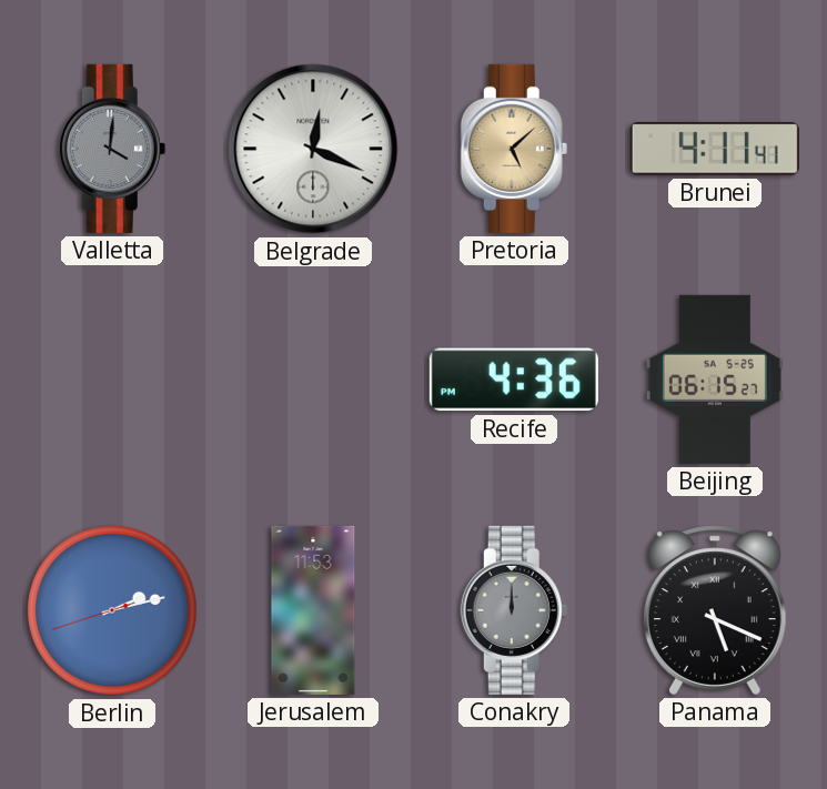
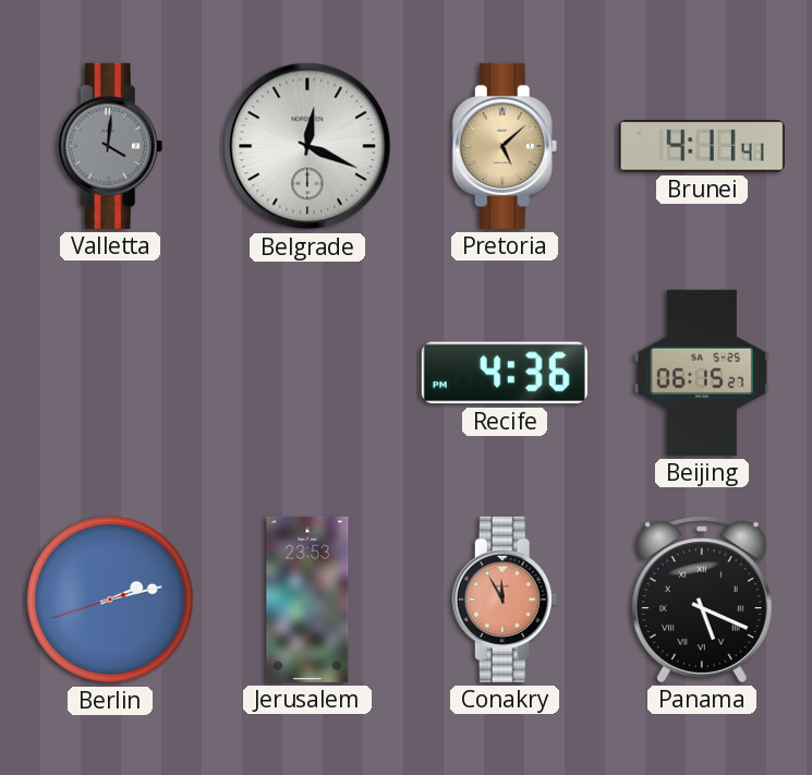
Jerusalem: 11:53 -> 23:53 (307, 600)
Conakry: 12:00 -> 11:55 (505, 600)
Conakry dial: grey -> salmon (505, 600)
